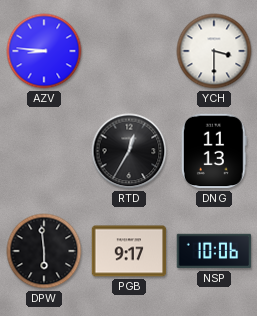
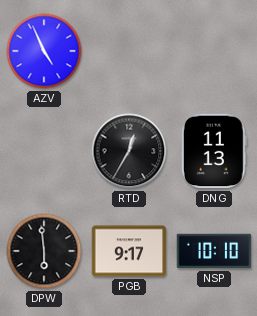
AZV: 8:46 -> 4:56 (44, 51)
YCH: 3:30 -> none (214, 51)
NSP: 10:06 -> 10:10 (214, 251)
